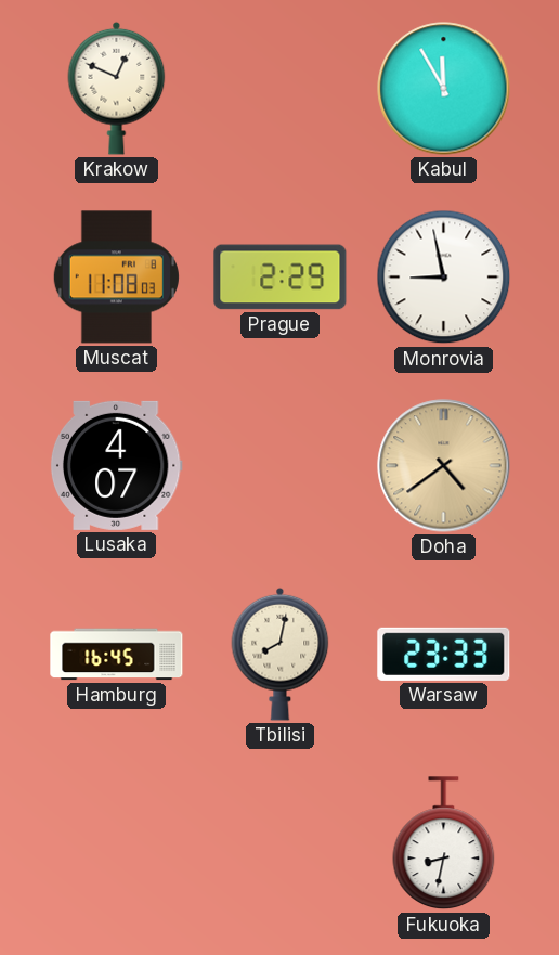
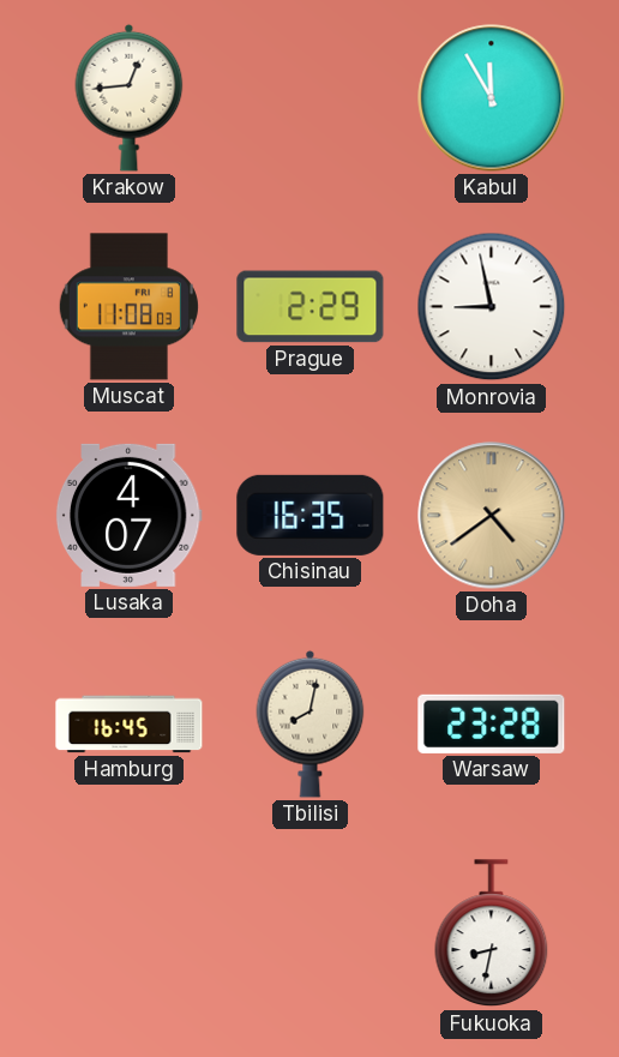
Krakow: 12:49 -> 12:44 (130, 97)
Chisinau: none -> 16:35 (311, 515)
Warsaw: 23:33 -> 23:28 (492, 723)
